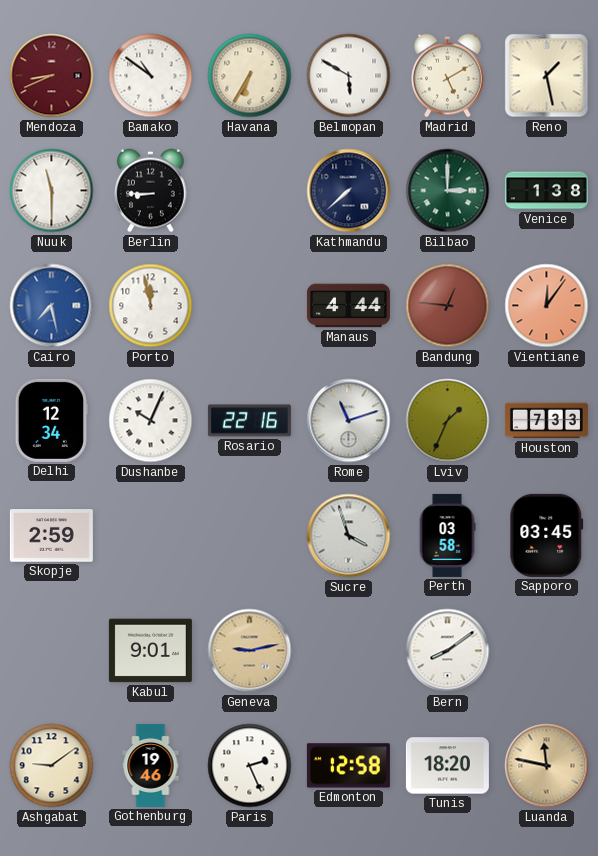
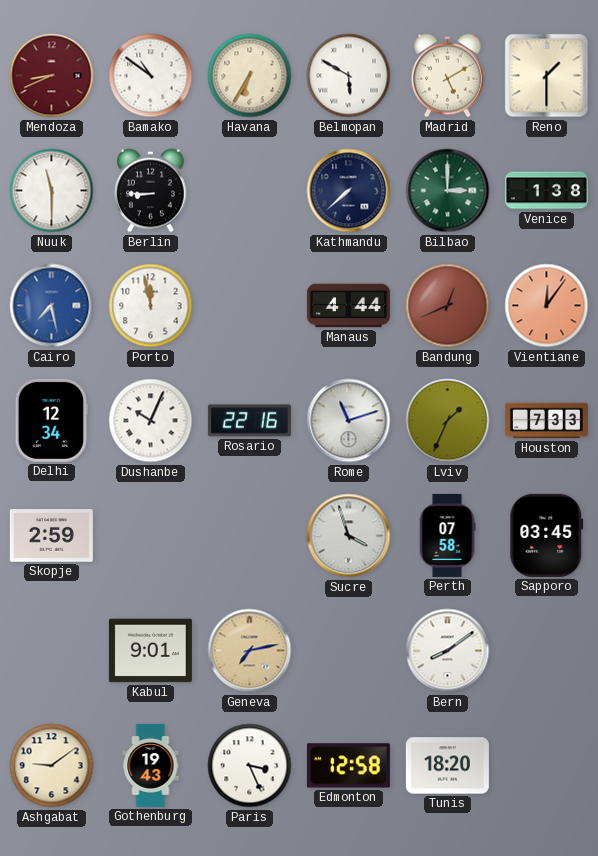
Reno: 1:28 -> 1:30 (547, 76)
Bandung: 12:46 -> 12:41 (448, 306)
Perth: 03:58 -> 07:58 (447, 535)
Geneva: 9:13 -> 7:13 (250, 651)
Gothenburg: 19:46 -> 19:43 (151, 765)
Paris: 2:26 -> 3:26 (250, 766)
Luanda: 11:47 -> none (547, 766)
